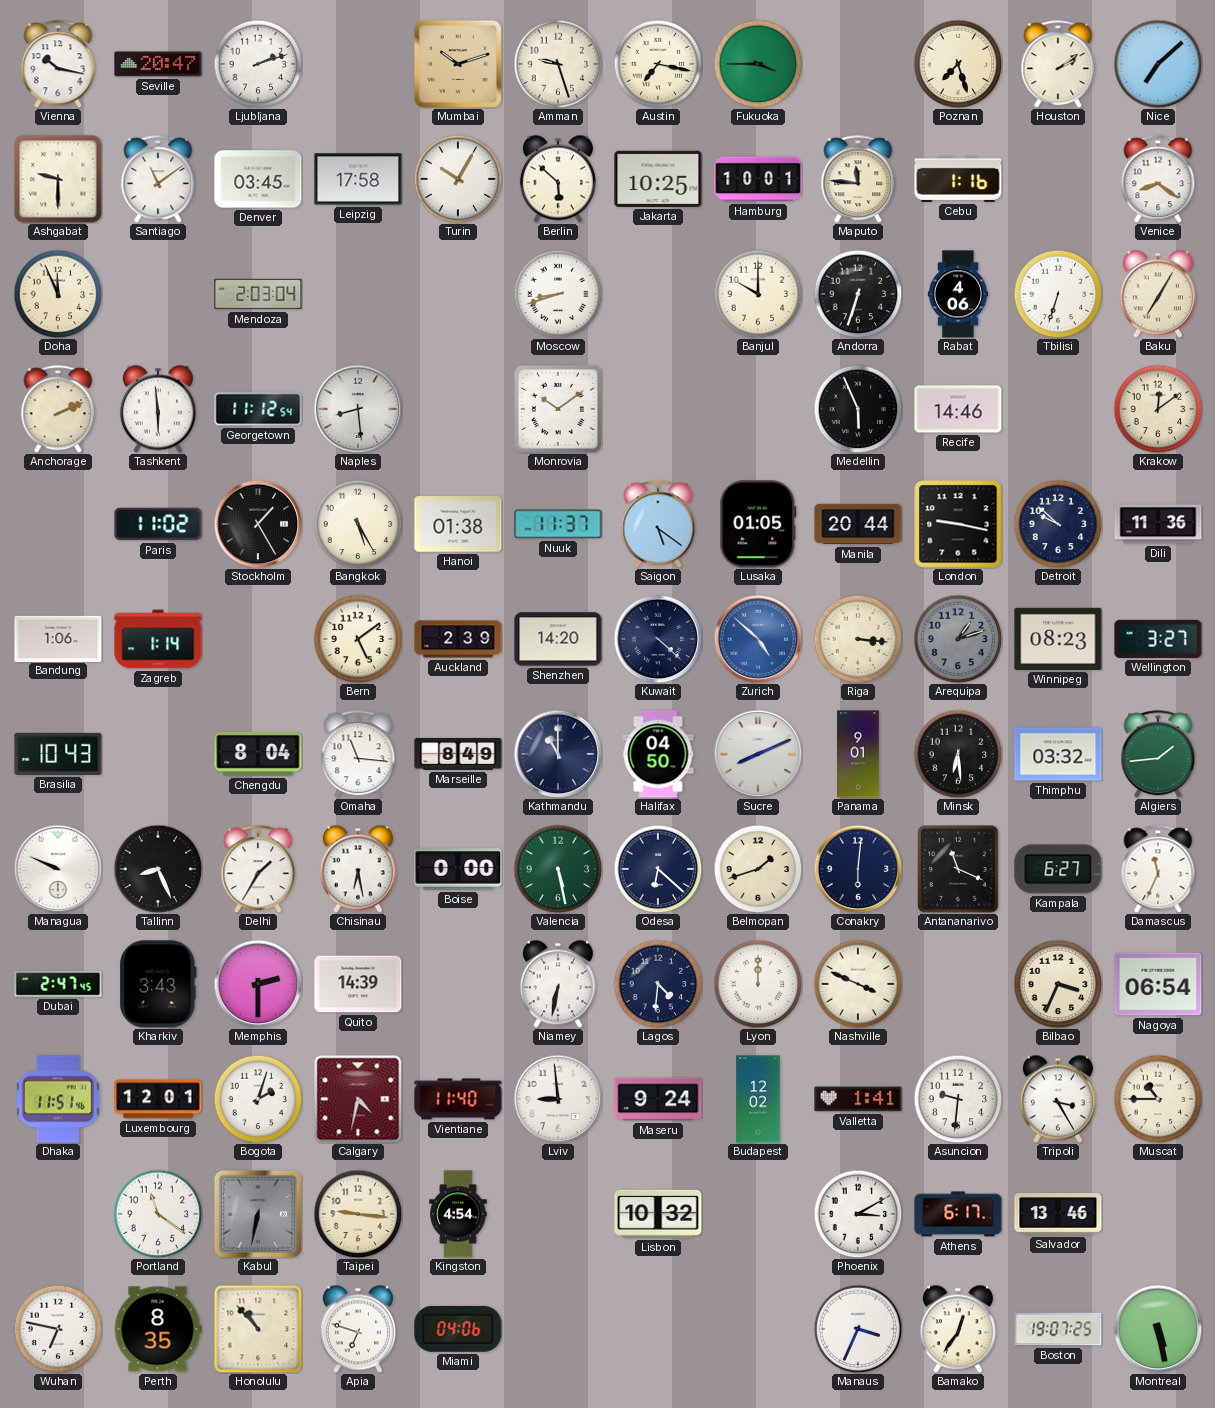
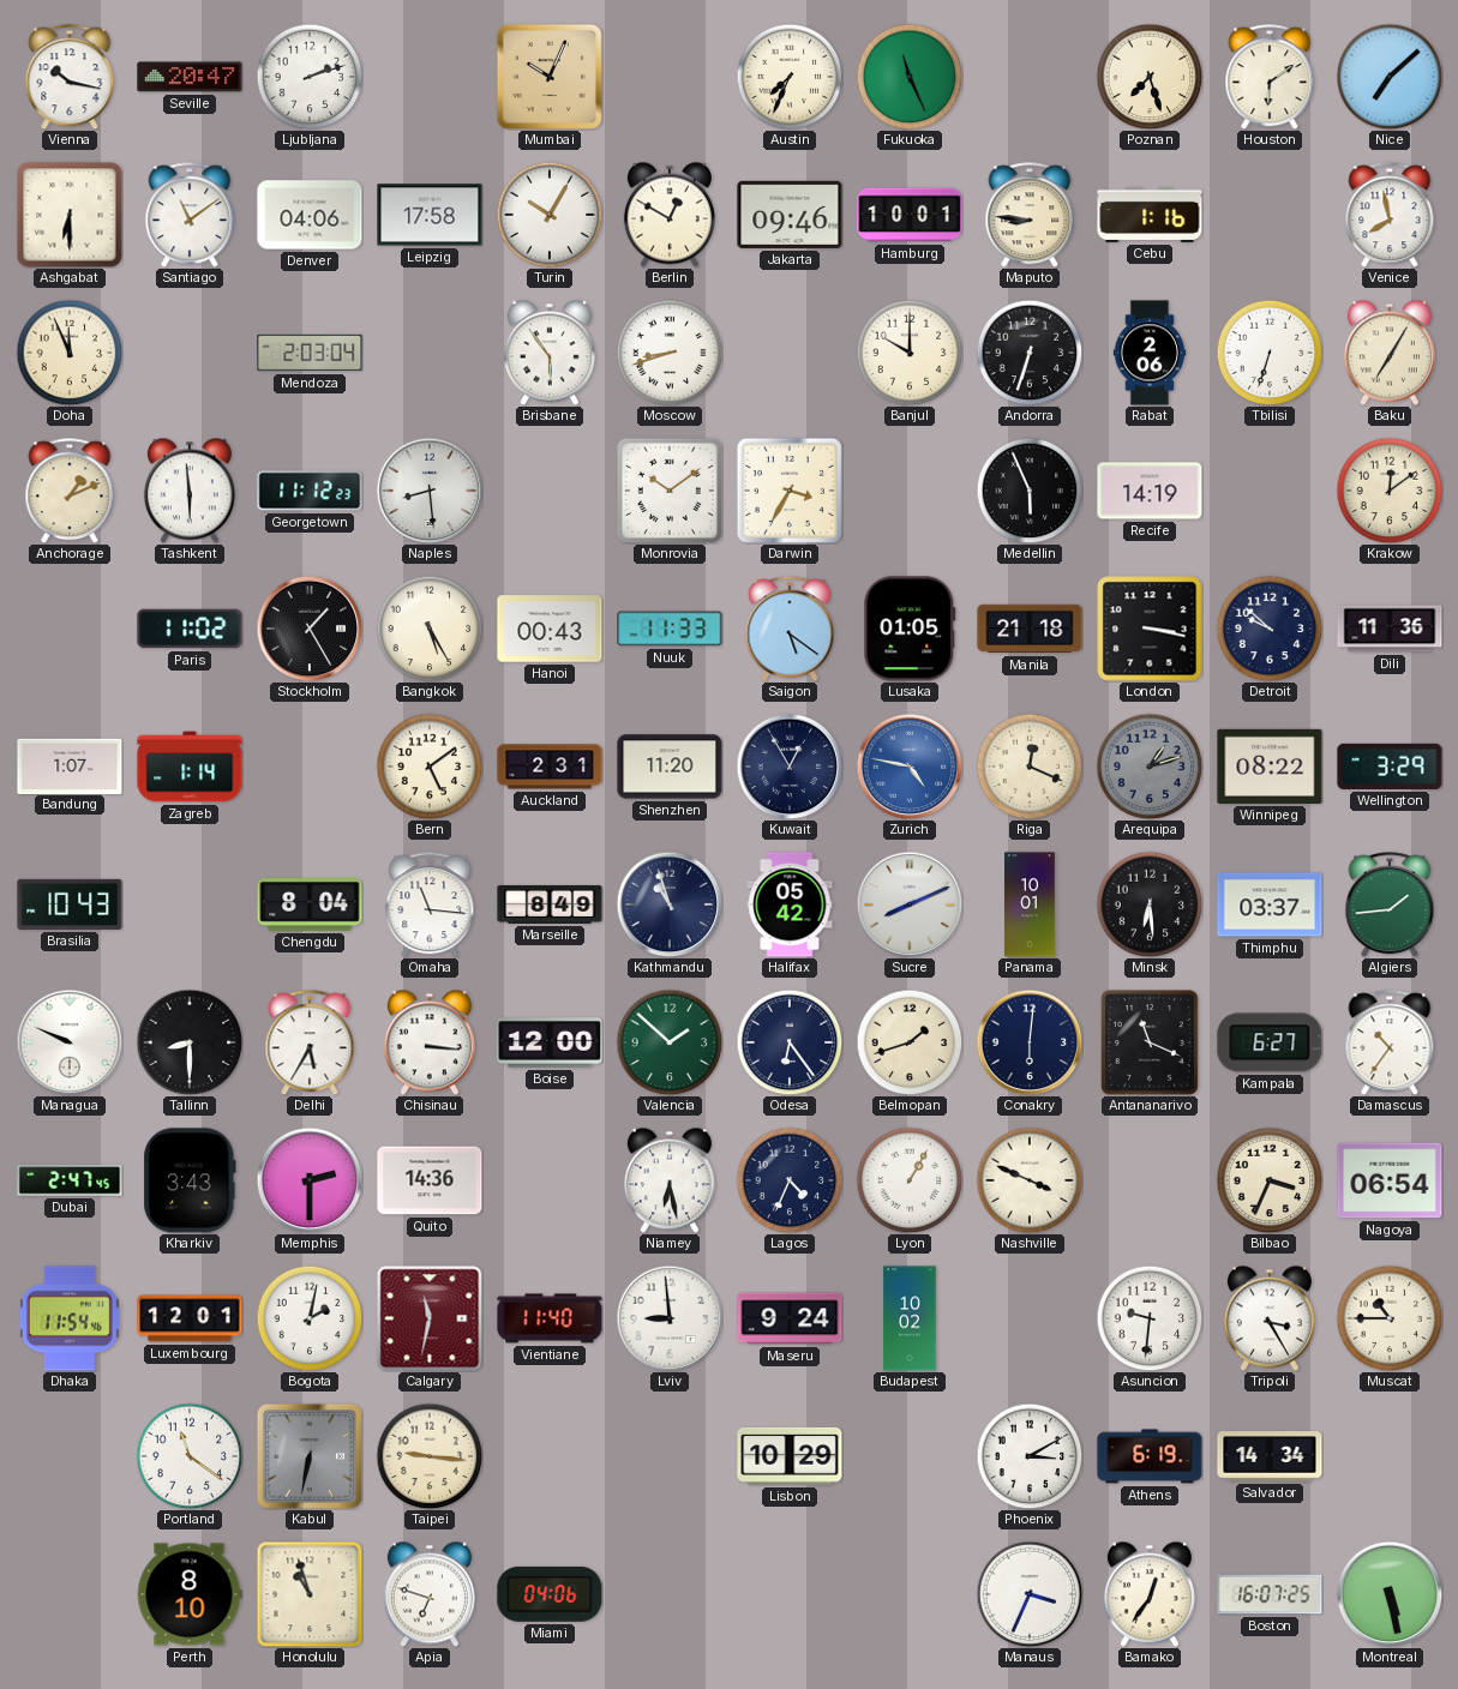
Mumbai: 10:12 -> 10:04 (550, 77)
Amman: 9:27 -> none (558, 64)
Austin: 7:17 -> 7:34 (790, 77)
Fukuoka: 3:45 -> 11:26 (910, 77)
Houston: 2:09 -> 6:09 (1270, 77)
Ashgabat: 9:30 -> 6:30 (70, 215)
Denver: 03:45 -> 04:06 (310, 215)
Berlin: 5:52 -> 12:50 (670, 215)
Jakarta: 10:25 -> 09:46 (790, 215)
Maputo: 11:46 -> 8:46 (1030, 215)
Venice: 8:21 -> 7:58 (1390, 215)
Brisbane: none -> 5:54 (550, 353)
Rabat: 4:06 -> 2:06 (1150, 353)
Anchorage: 2:11 -> 1:11 (70, 491)
Georgetown: 11:12:54 -> 11:12:23 (310, 491)
Darwin: none -> 3:35 (790, 491)
Recife: 14:46 -> 14:19 (1150, 491)
Hanoi: 01:38 -> 00:43 (550, 629)
Nuuk: 11:37 -> 11:33 (670, 629)
Manila: 20:44 -> 21:18 (1030, 629)
London: 9:17 -> 3:17 (1150, 629)
Bandung: 1:06 -> 1:07 (70, 765)
Auckland: 2:39 -> 2:31 (550, 767)
Shenzhen: 14:20 -> 11:20 (670, 767)
Kuwait: 4:22 -> 12:55 (790, 767)
Zurich: 4:52 -> 4:47 (910, 767)
Riga: 3:16 -> 12:19 (1030, 767)
Winnipeg: 08:23 -> 08:22 (1270, 767)
Wellington: 3:27 -> 3:29 (1390, 767)
Kathmandu: 11:00 -> 10:57 (670, 904)
Halifax: 04:50 -> 05:42 (790, 904)
Panama: 9:01 -> 10:01 (1030, 904)
Thimphu: 03:32 -> 03:37 (1270, 904)
Tallinn: 8:26 -> 8:30 (190, 1042)
Delhi: 1:35 -> 5:35 (310, 1042)
Chisinau: 6:28 -> 3:16 (430, 1042)
Boise: 0:00 -> 12:00 (550, 1042)
Valencia: 5:28 -> 1:52 (670, 1042)
Odesa: 6:22 -> 6:24 (790, 1042)
Damascus: 11:34 -> 10:36 (1390, 1042)
Quito: 14:39 -> 14:36 (430, 1180)
Niamey: 6:32 -> 6:28 (670, 1180)
Lagos: 4:31 -> 4:34 (790, 1180)
Lyon: 12:00 -> 1:05 (910, 1180)
Dhaka: 11:51 -> 11:54 (70, 1318)
Bogota: 2:03 -> 2:02 (310, 1318)
Calgary: 4:32 -> 11:32 (430, 1318)
Budapest: 12:02 -> 10:02 (910, 1318)
Valletta: 1:41 -> none (858, 1099)
Kingston: 4:54 -> none (458, 1214)
Lisbon: 10:32 -> 10:29 (790, 1456)
Athens: 6:17 -> 6:19 (1150, 1456)
Salvador: 13:46 -> 14:34 (1270, 1456)
Wuhan: 6:47 -> none (58, 1329)
Perth: 8:35 -> 8:10 (190, 1594)
Honolulu: 10:53 -> 10:57 (310, 1594)
Boston: 19:07 -> 16:07 (1270, 1594)
